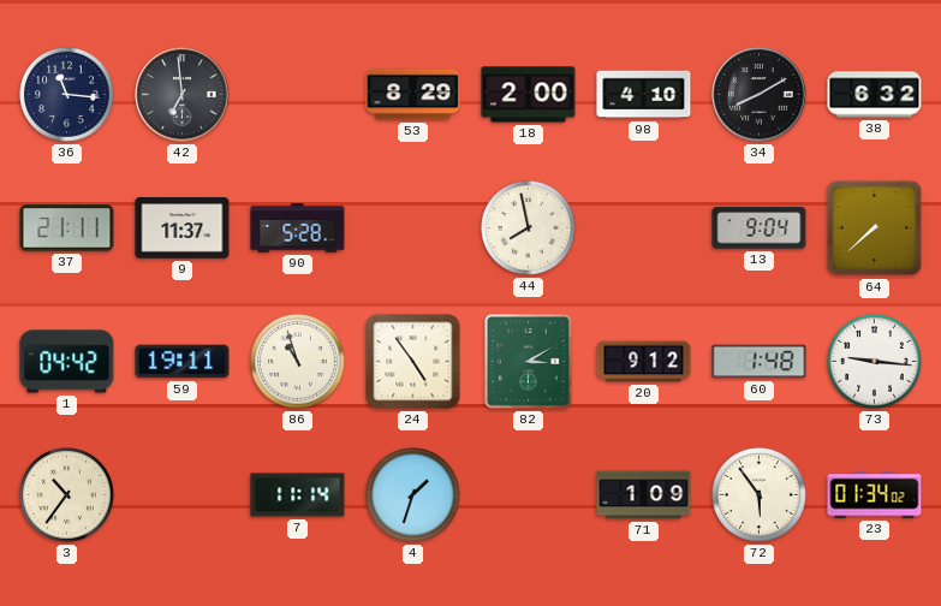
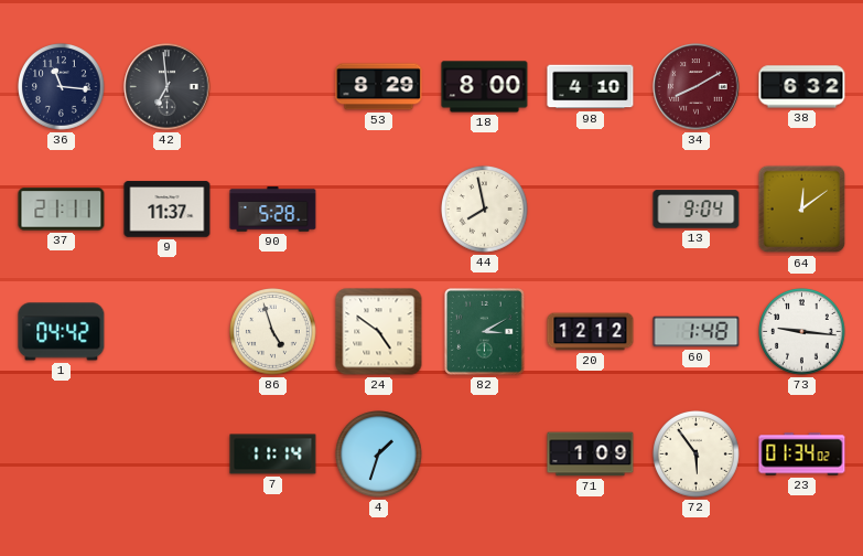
18: 2:00 -> 8:00 (485, 87)
34 dial: black -> burgundy (697, 87)
64: 7:38 -> 12:09 (802, 210)
59: 19:11 -> none (183, 362)
86: 10:57 -> 4:57 (273, 332)
24: 4:54 -> 4:51 (379, 332)
20: 9:12 -> 12:12 (591, 332)
3: 10:36 -> none (67, 495)
